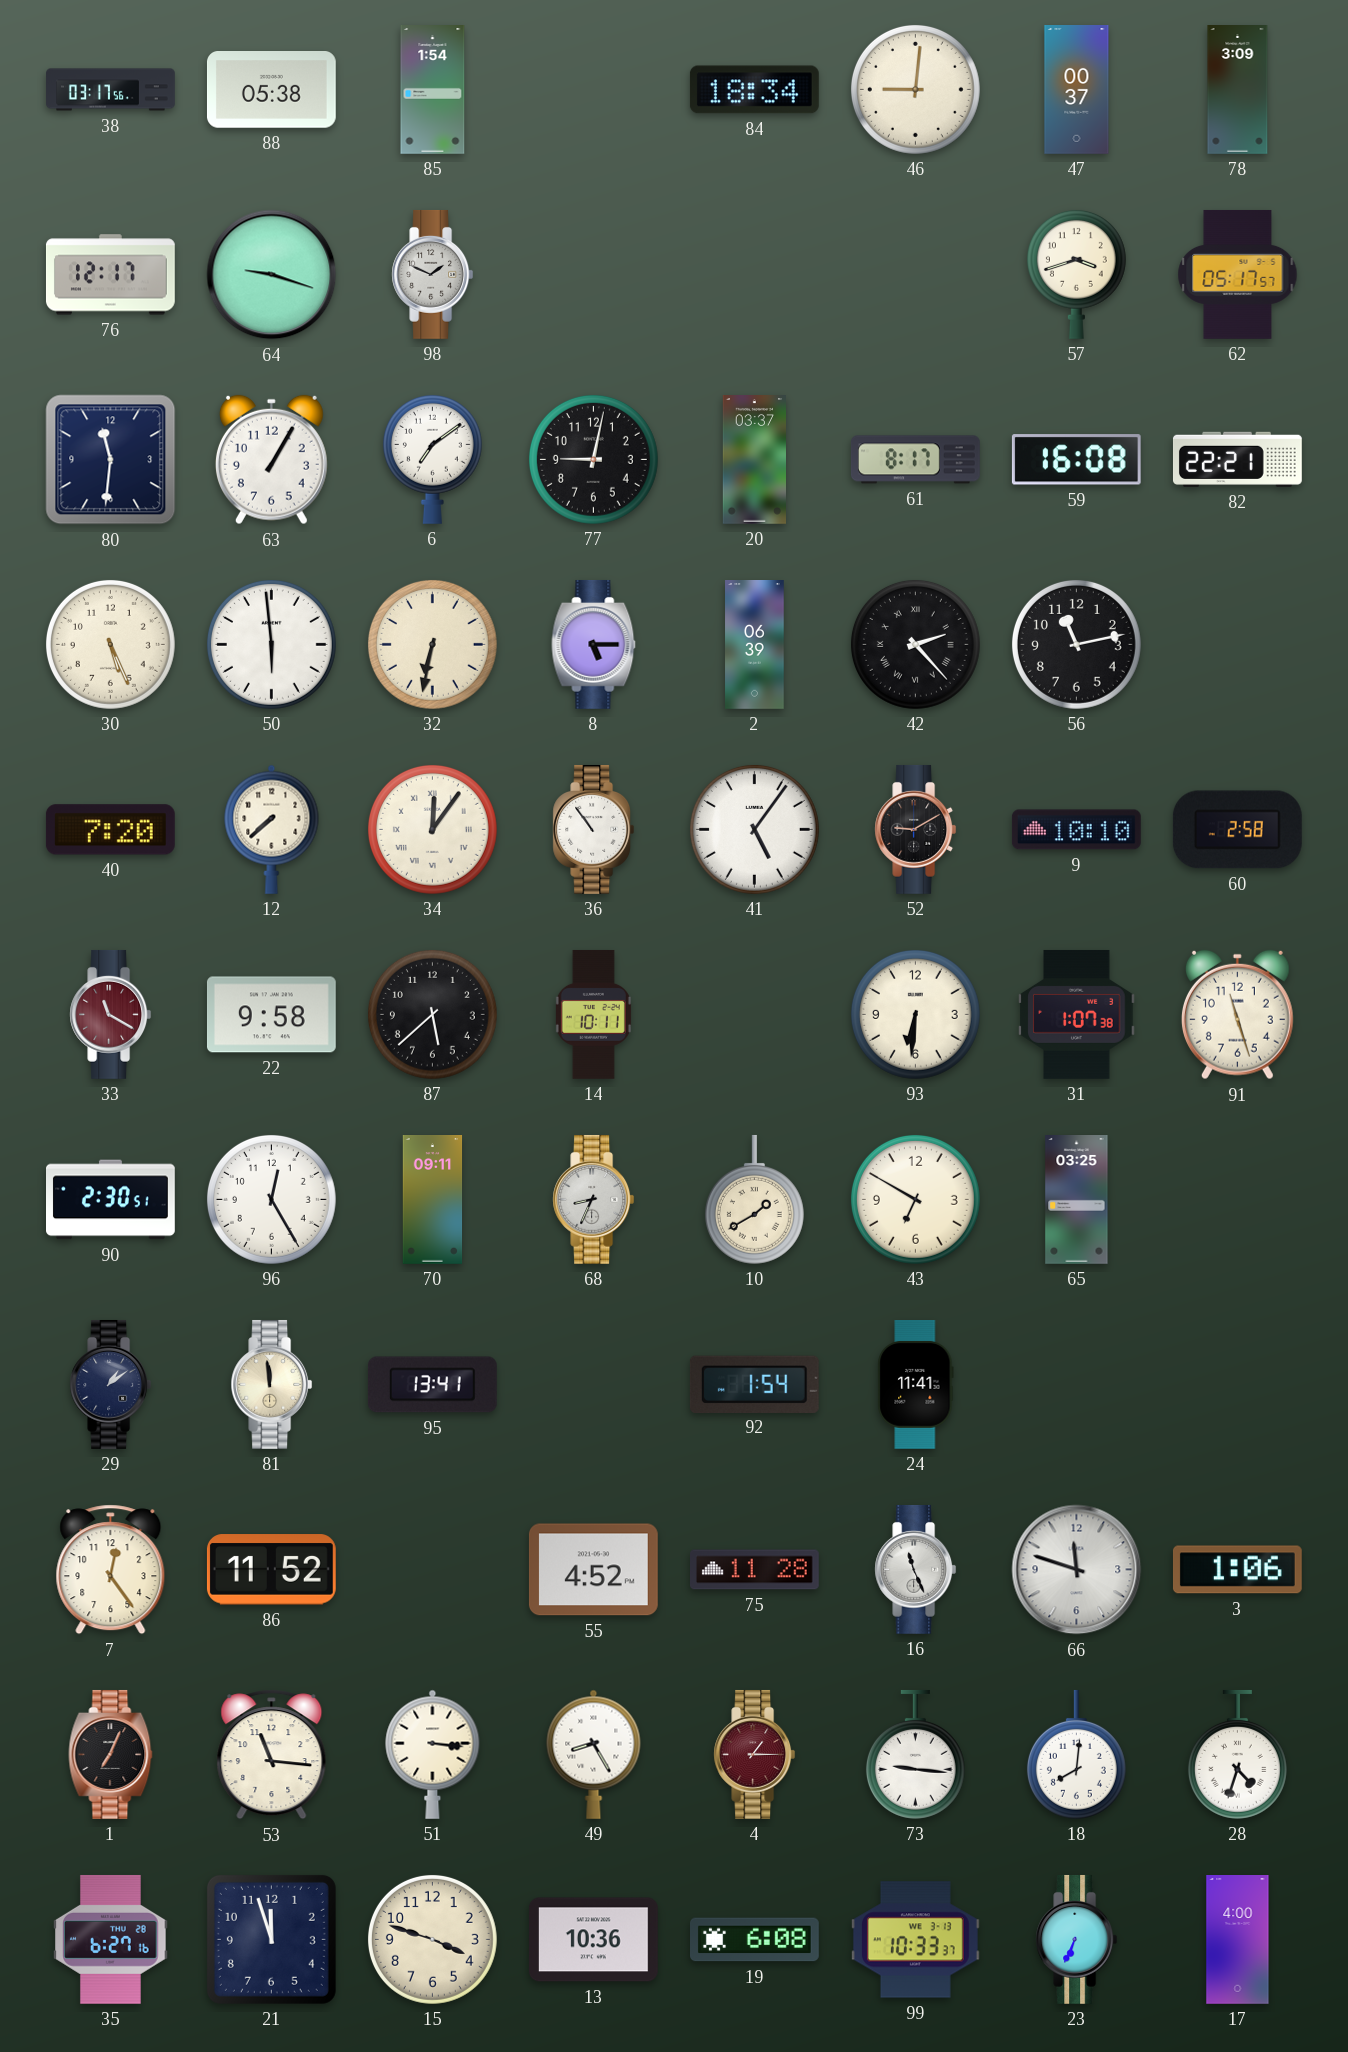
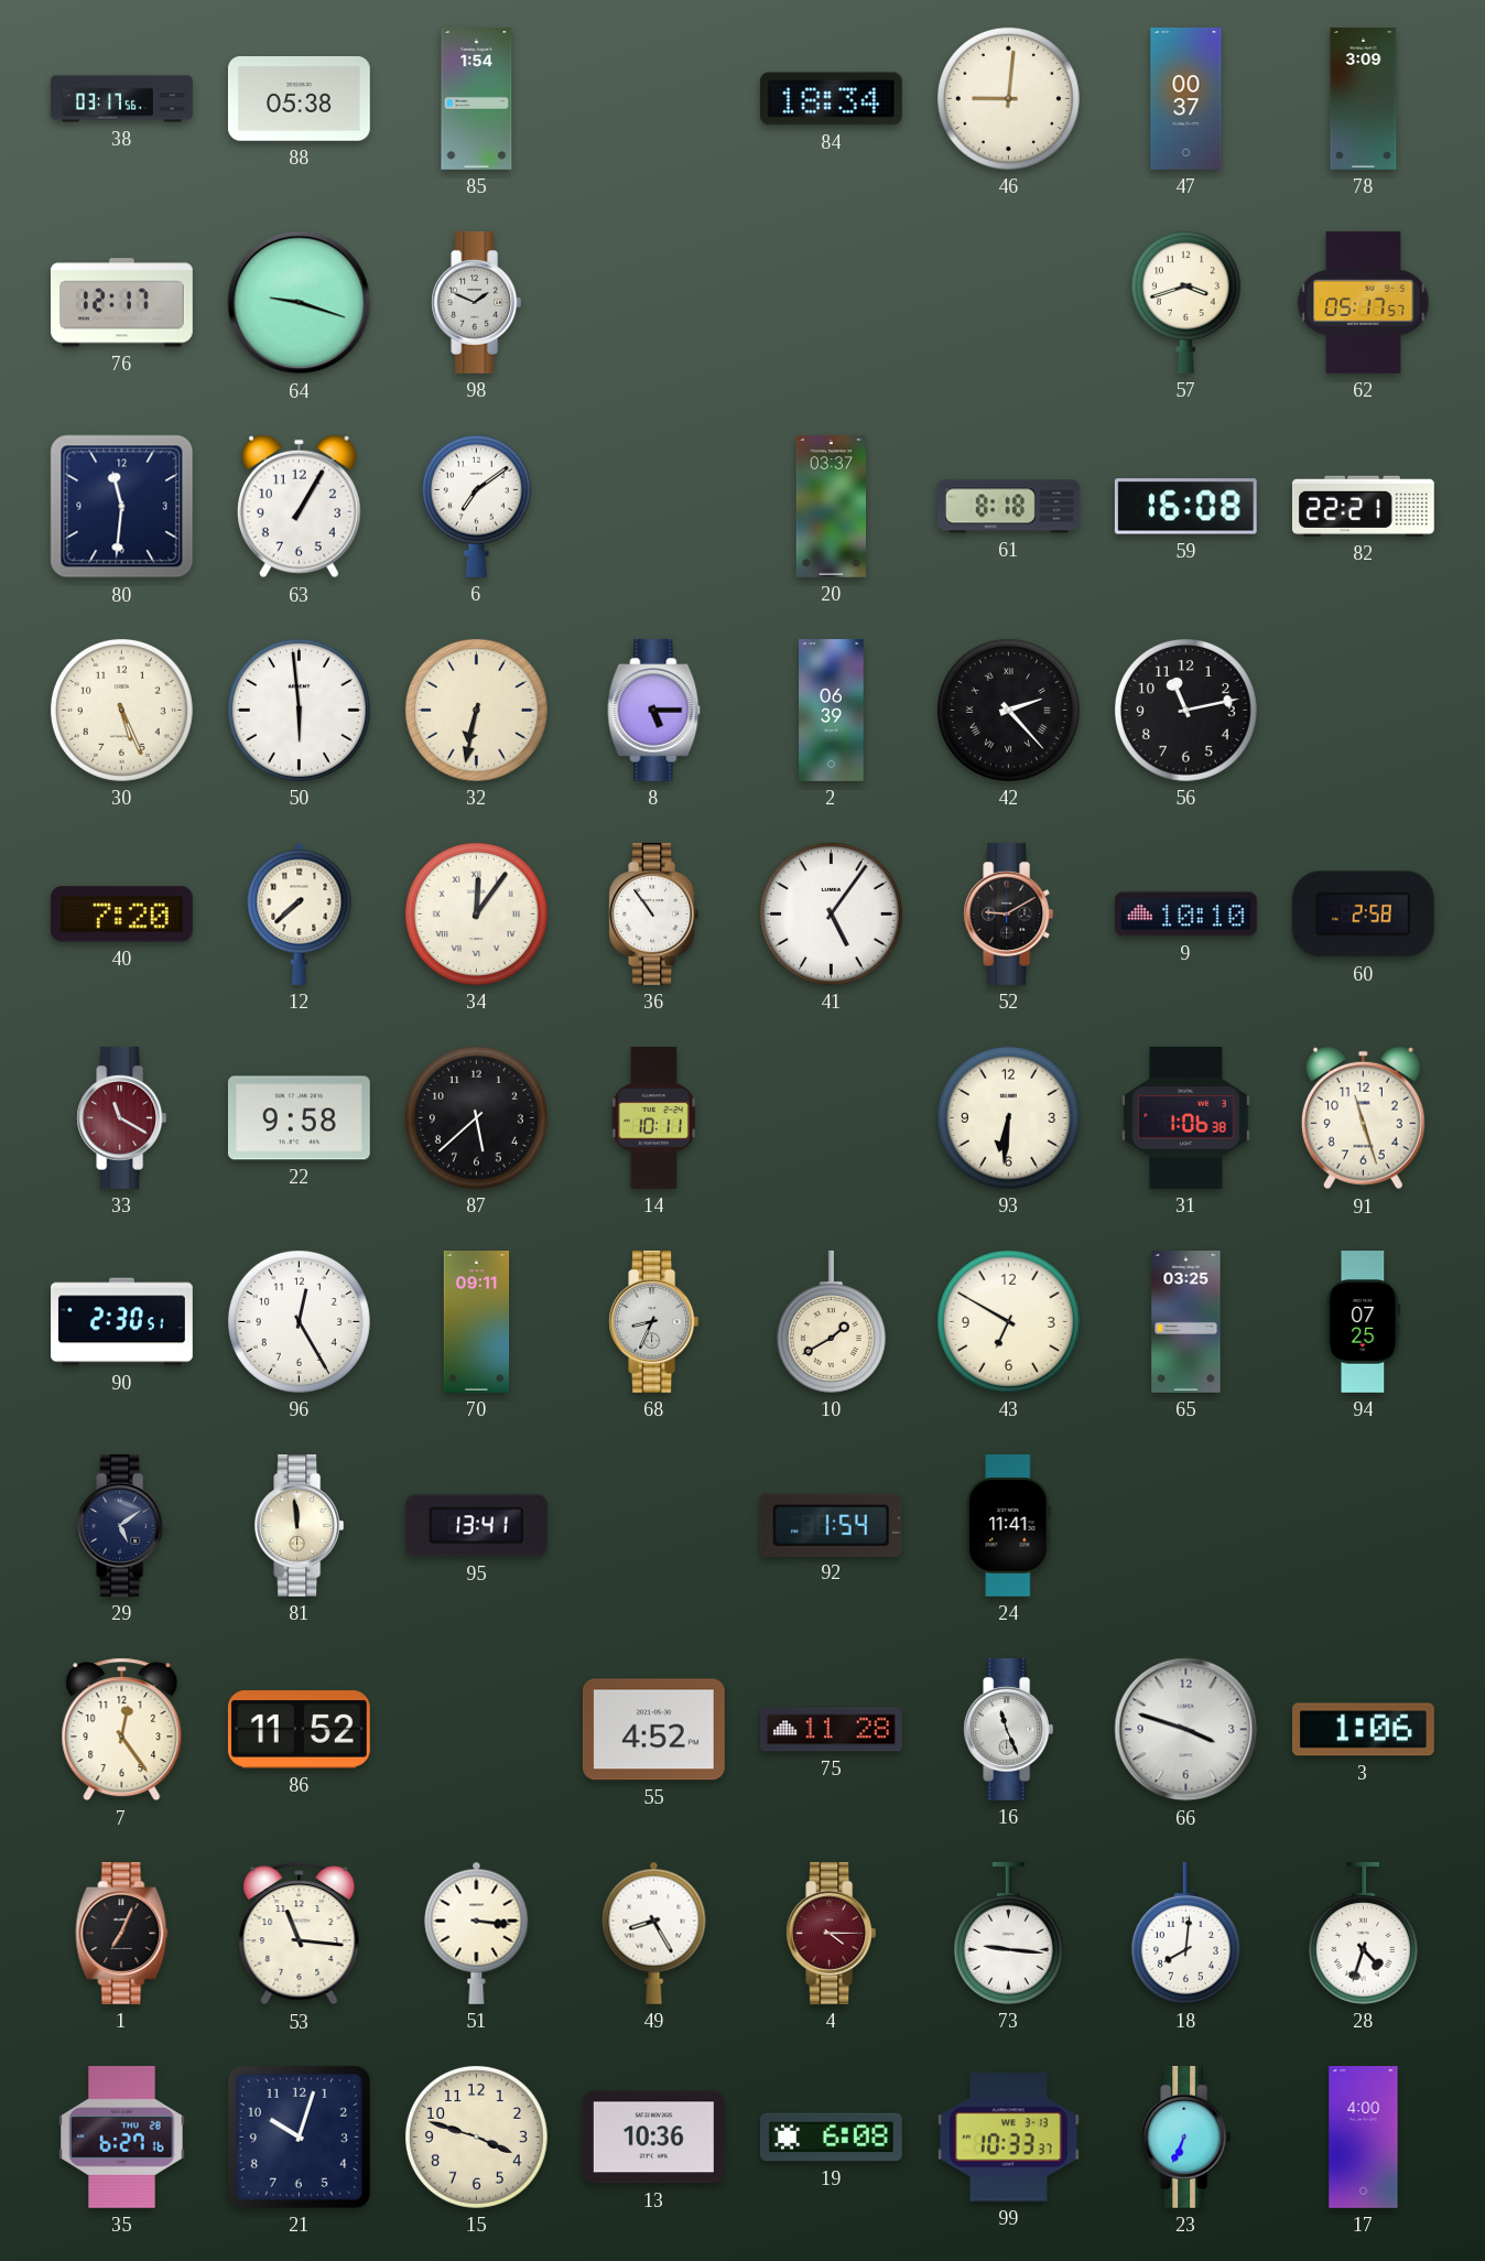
77: 9:02 -> none (593, 459)
61: 8:17 -> 8:18 (1008, 507)
31: 1:07 -> 1:06 (1186, 1117)
94: none -> 07:25 (1364, 1322)
29: 1:09 -> 5:09 (122, 1525)
66: 11:48 -> 3:48 (1186, 1730)
4: 1:15 -> 4:15 (832, 1933)
21: 11:57 -> 10:03 (299, 2136)
